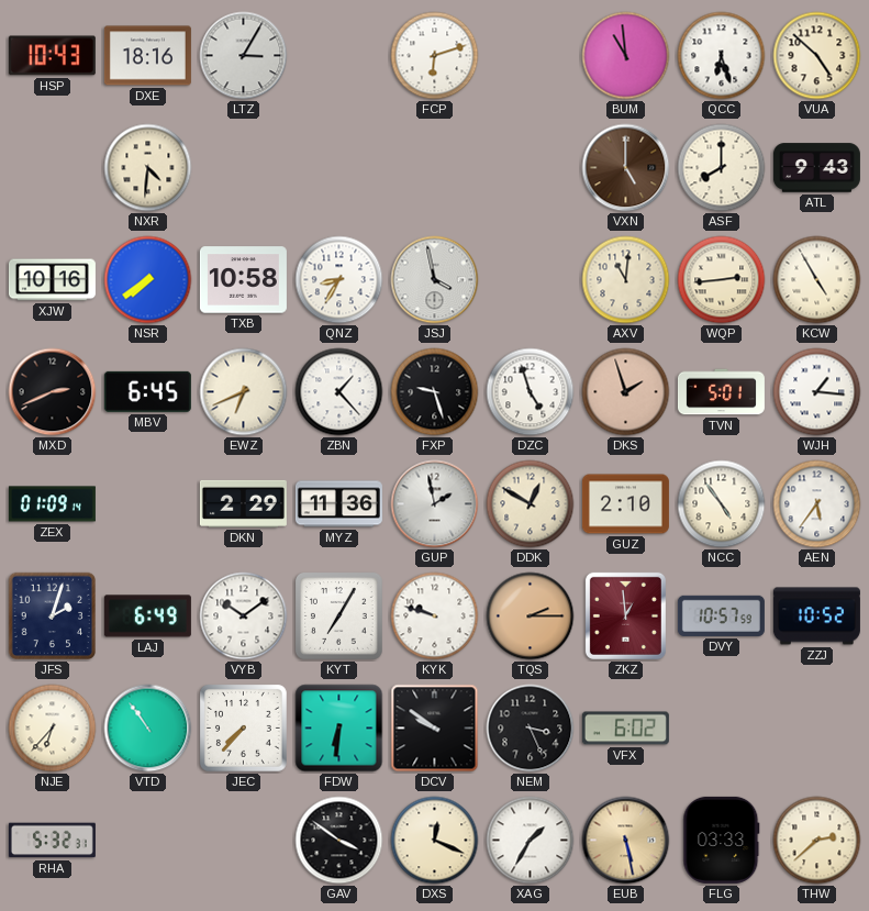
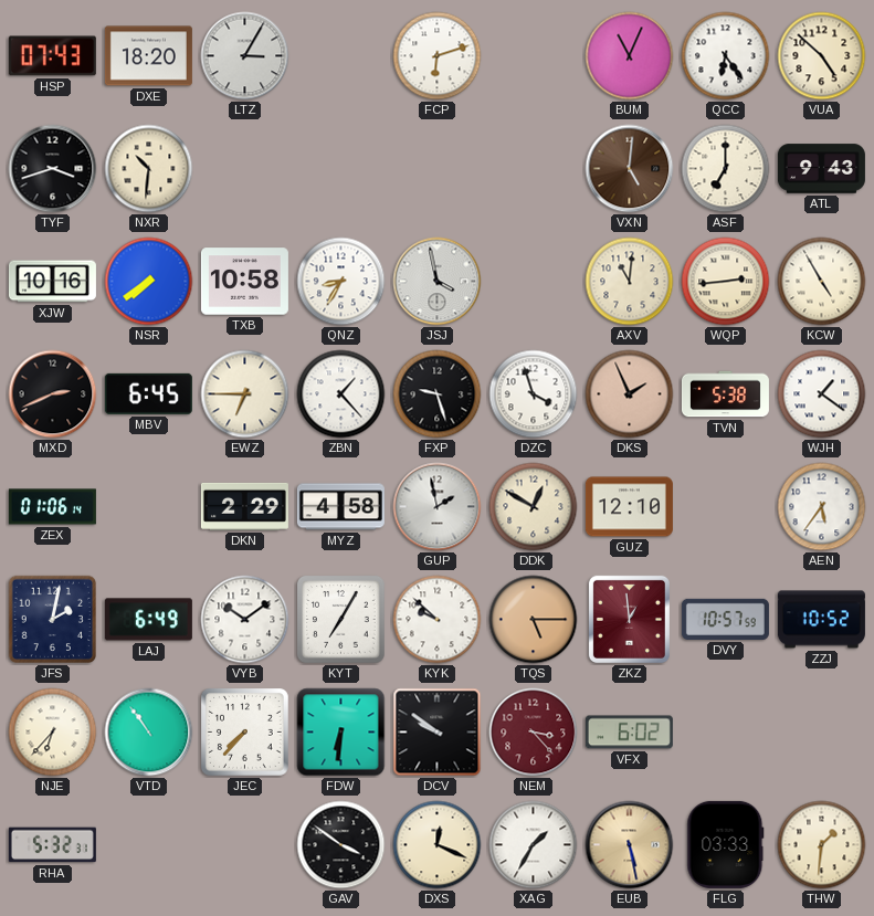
HSP: 10:43 -> 07:43 (52, 56)
DXE: 18:16 -> 18:20 (148, 56)
BUM: 10:59 -> 11:04 (630, 56)
QCC: 6:27 -> 6:24 (726, 56)
TYF: none -> 3:42 (53, 169)
NXR: 4:31 -> 10:31 (149, 169)
VXN: 5:00 -> 5:01 (630, 169)
ASF: 8:00 -> 7:00 (726, 169)
EWZ: 6:41 -> 6:45 (245, 394)
DZC: 4:57 -> 3:57 (534, 394)
DKS: 1:57 -> 1:56 (630, 394)
TVN: 5:01 -> 5:38 (725, 394)
WJH: 1:16 -> 1:21 (822, 394)
ZEX: 01:09 -> 01:06 (52, 507)
MYZ: 11:36 -> 4:58 (340, 507)
GUZ: 2:10 -> 12:10 (629, 507)
NCC: 4:54 -> none (722, 504)
JFS: 2:03 -> 2:02 (53, 620)
KYK: 9:48 -> 9:52 (438, 620)
TQS: 2:15 -> 5:15 (534, 620)
NEM: 3:26 -> 3:23 (534, 733)
NEM dial: black -> burgundy (534, 733)
THW: 2:38 -> 1:31 (822, 845)
